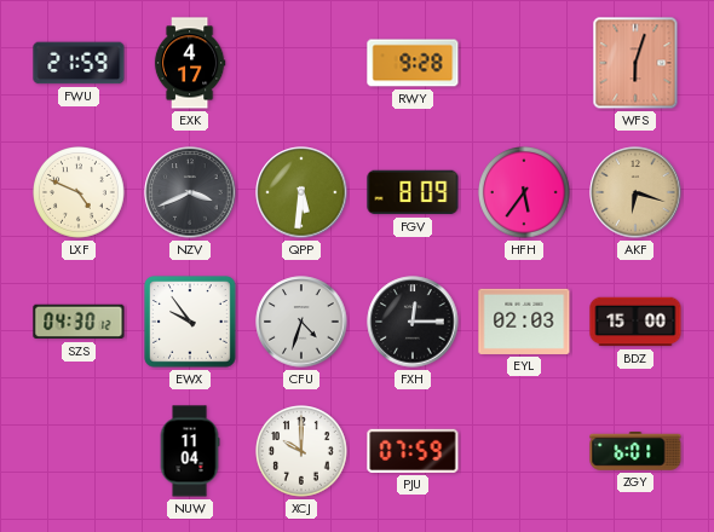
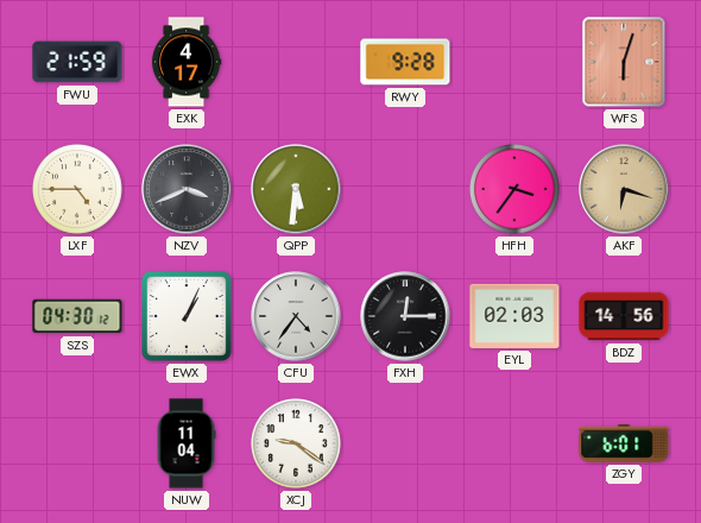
LXF: 4:49 -> 4:45 (78, 190)
FGV: 8:09 -> none (413, 192)
HFH: 5:36 -> 3:36 (516, 190)
EWX: 9:54 -> 1:04 (187, 316)
CFU: 4:33 -> 4:36 (296, 316)
BDZ: 15:00 -> 14:56 (624, 316)
XCJ: 10:00 -> 9:21 (297, 445)
PJU: 07:59 -> none (413, 451)
